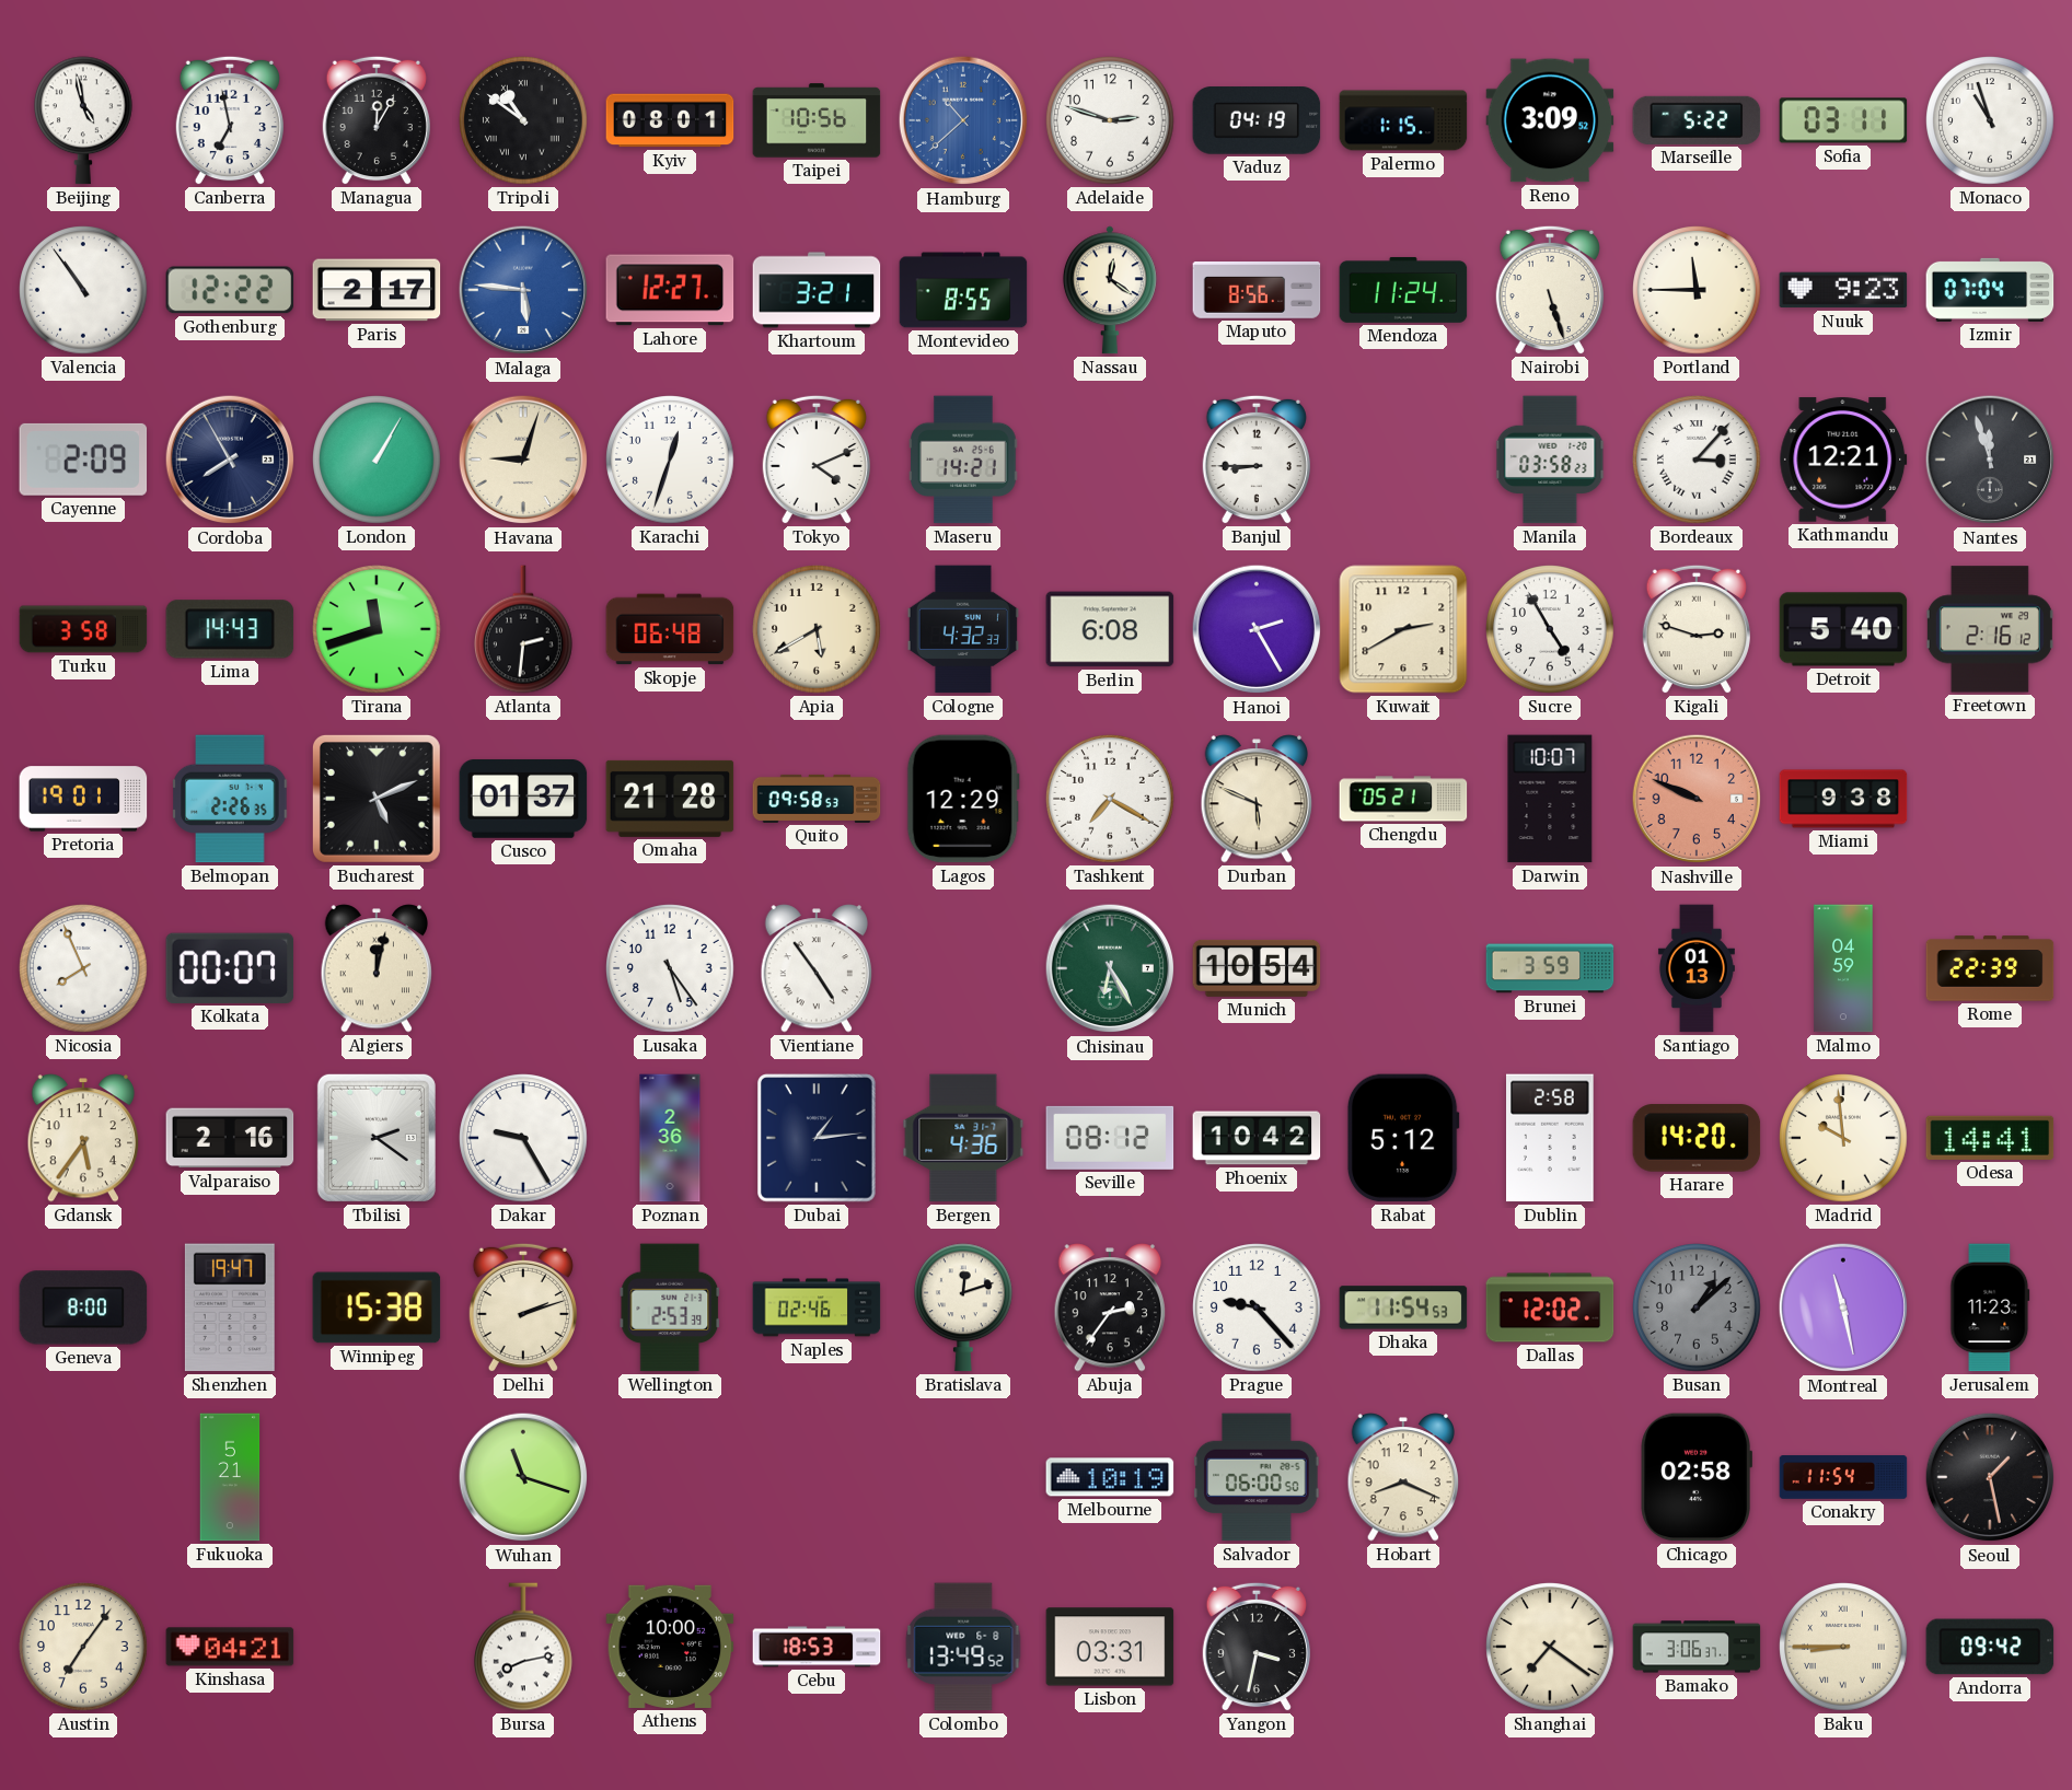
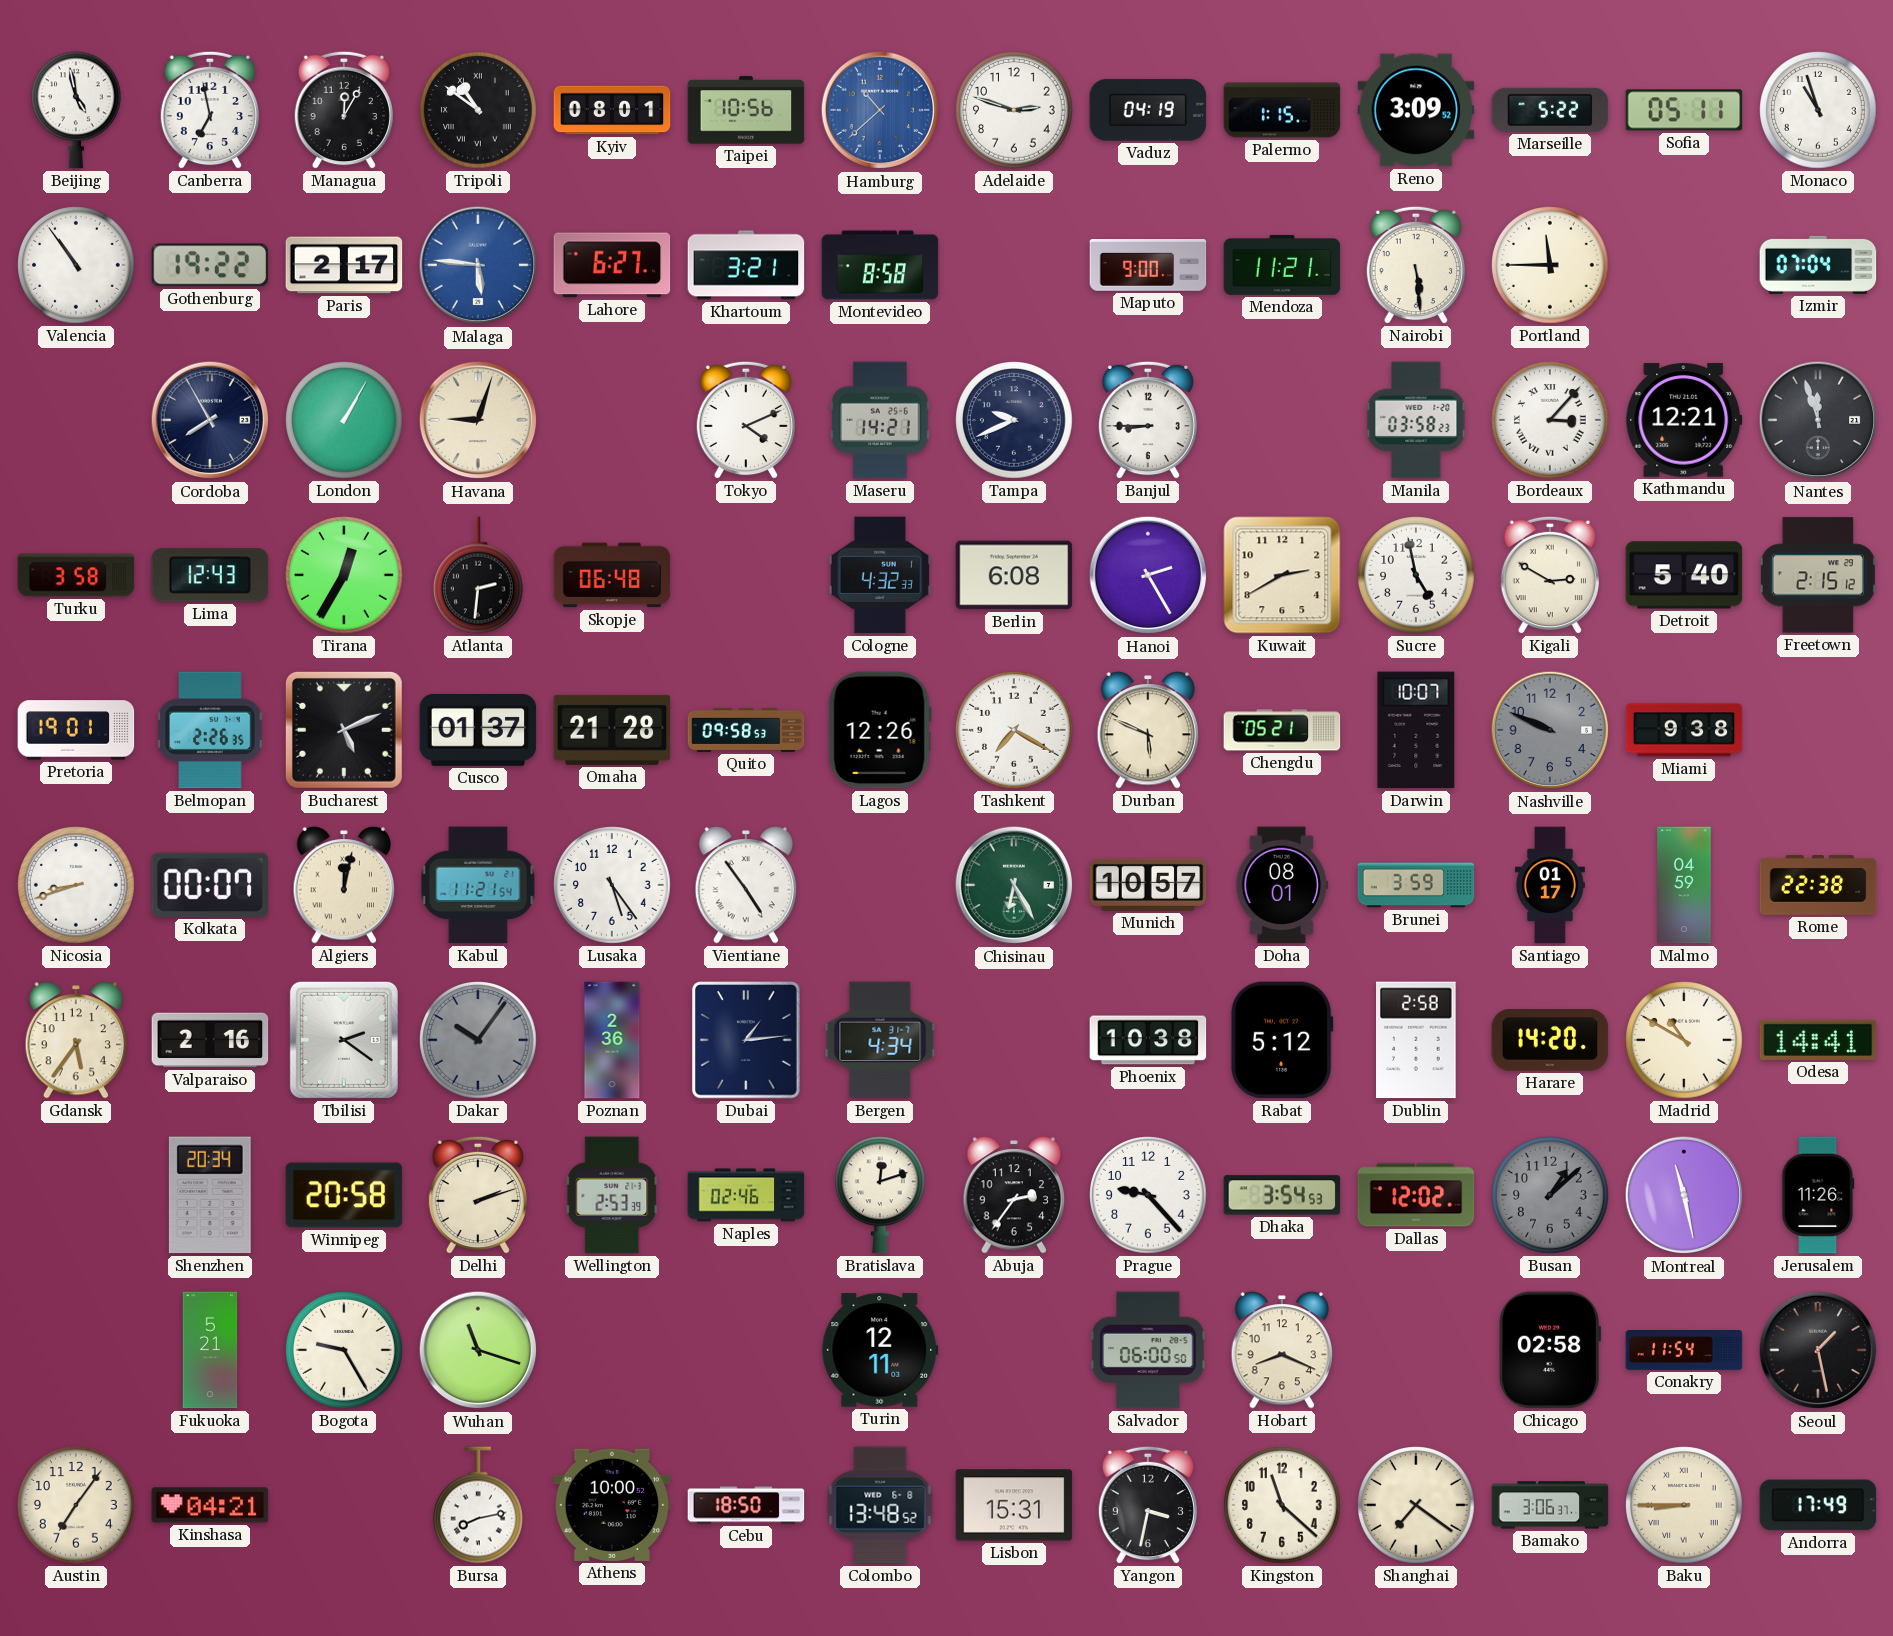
Sofia: 03:11 -> 05:11 (1684, 110)
Gothenburg: 12:22 -> 19:22 (210, 265)
Lahore: 12:27 -> 6:27 (612, 265)
Montevideo: 8:55 -> 8:58 (880, 265)
Nassau: 12:21 -> none (1110, 290)
Maputo: 8:56 -> 9:00 (1148, 265)
Mendoza: 11:24 -> 11:21 (1282, 265)
Nairobi: 5:27 -> 5:29 (1416, 265)
Nuuk: 9:23 -> none (1843, 290)
Cayenne: 2:09 -> none (83, 460)
Karachi: 12:33 -> none (670, 460)
Tampa: none -> 9:41 (1014, 420)
Lima: 14:43 -> 12:43 (210, 575)
Tirana: 11:42 -> 12:35 (344, 575)
Apia: 5:40 -> none (817, 629)
Sucre: 4:55 -> 4:58 (1416, 575)
Kigali: 2:48 -> 2:50 (1550, 575)
Freetown: 2:16 -> 2:15 (1818, 575)
Lagos: 12:29 -> 12:26 (880, 730)
Nashville dial: salmon -> grey (1550, 730)
Nicosia: 7:56 -> 8:42 (76, 885)
Kabul: none -> 11:21 (478, 885)
Munich: 10:54 -> 10:57 (1148, 885)
Doha: none -> 08:01 (1282, 885)
Santiago: 01:13 -> 01:17 (1550, 885)
Rome: 22:39 -> 22:38 (1818, 885)
Dakar: 9:25 -> 10:06 (478, 1040)
Dakar dial: white -> grey (478, 1040)
Bergen: 4:36 -> 4:34 (880, 1040)
Seville: 08:12 -> none (1110, 1138)
Phoenix: 10:42 -> 10:38 (1148, 1040)
Madrid: 9:59 -> 10:50 (1684, 1040)
Geneva: 8:00 -> none (83, 1307)
Shenzhen: 19:47 -> 20:34 (210, 1195)
Winnipeg: 15:38 -> 20:58 (344, 1195)
Dhaka: 11:54 -> 3:54 (1282, 1195)
Jerusalem: 11:23 -> 11:26 (1818, 1195)
Bogota: none -> 9:25 (344, 1350)
Turin: none -> 12:11 (880, 1350)
Melbourne: 10:19 -> none (1110, 1477)
Cebu: 18:53 -> 18:50 (746, 1505)
Colombo: 13:49 -> 13:48 (880, 1505)
Lisbon: 03:31 -> 15:31 (1014, 1505)
Kingston: none -> 11:22 (1282, 1505)
Andorra: 09:42 -> 17:49 (1818, 1505)
